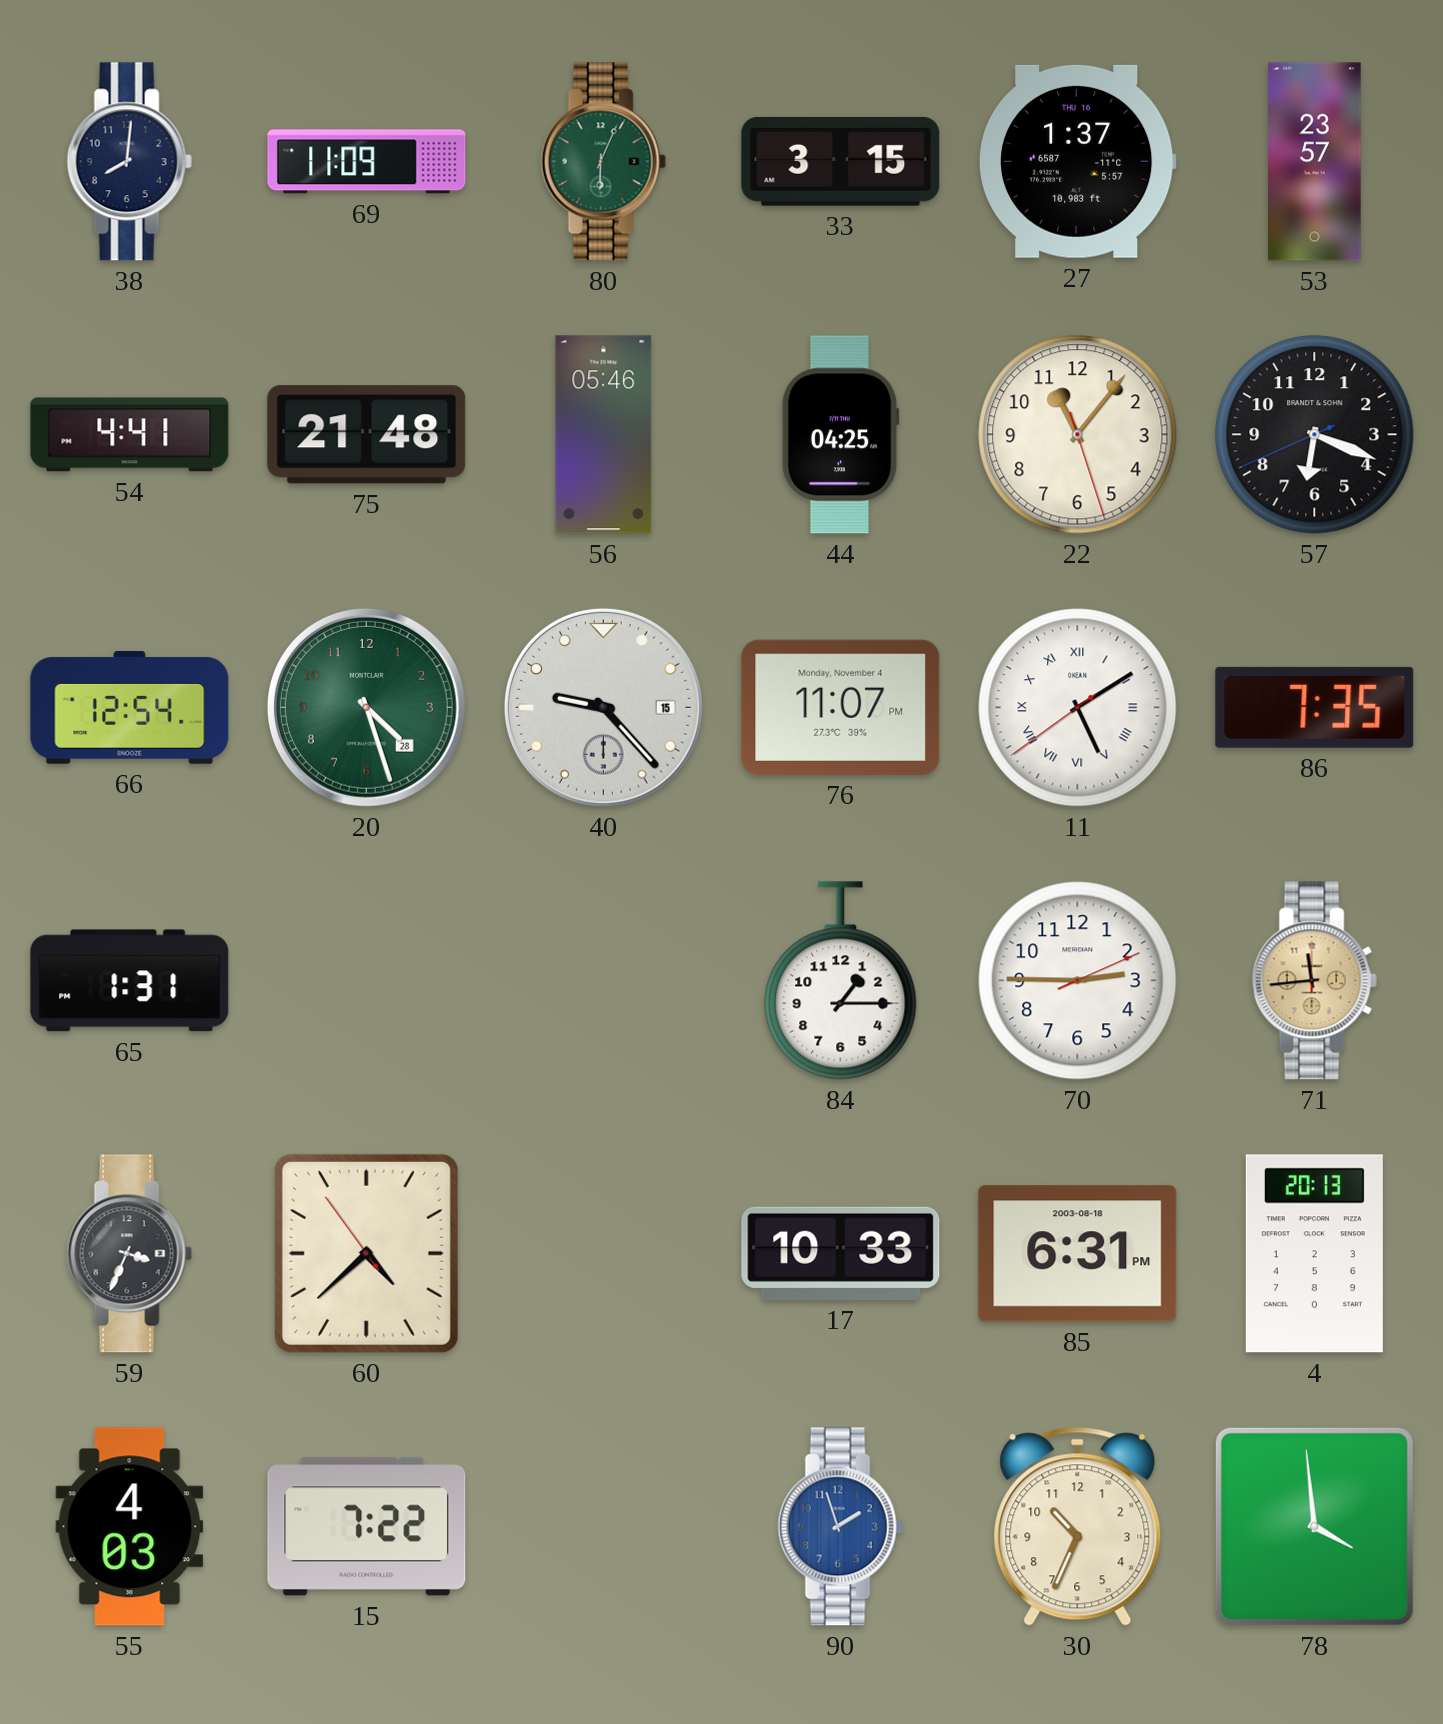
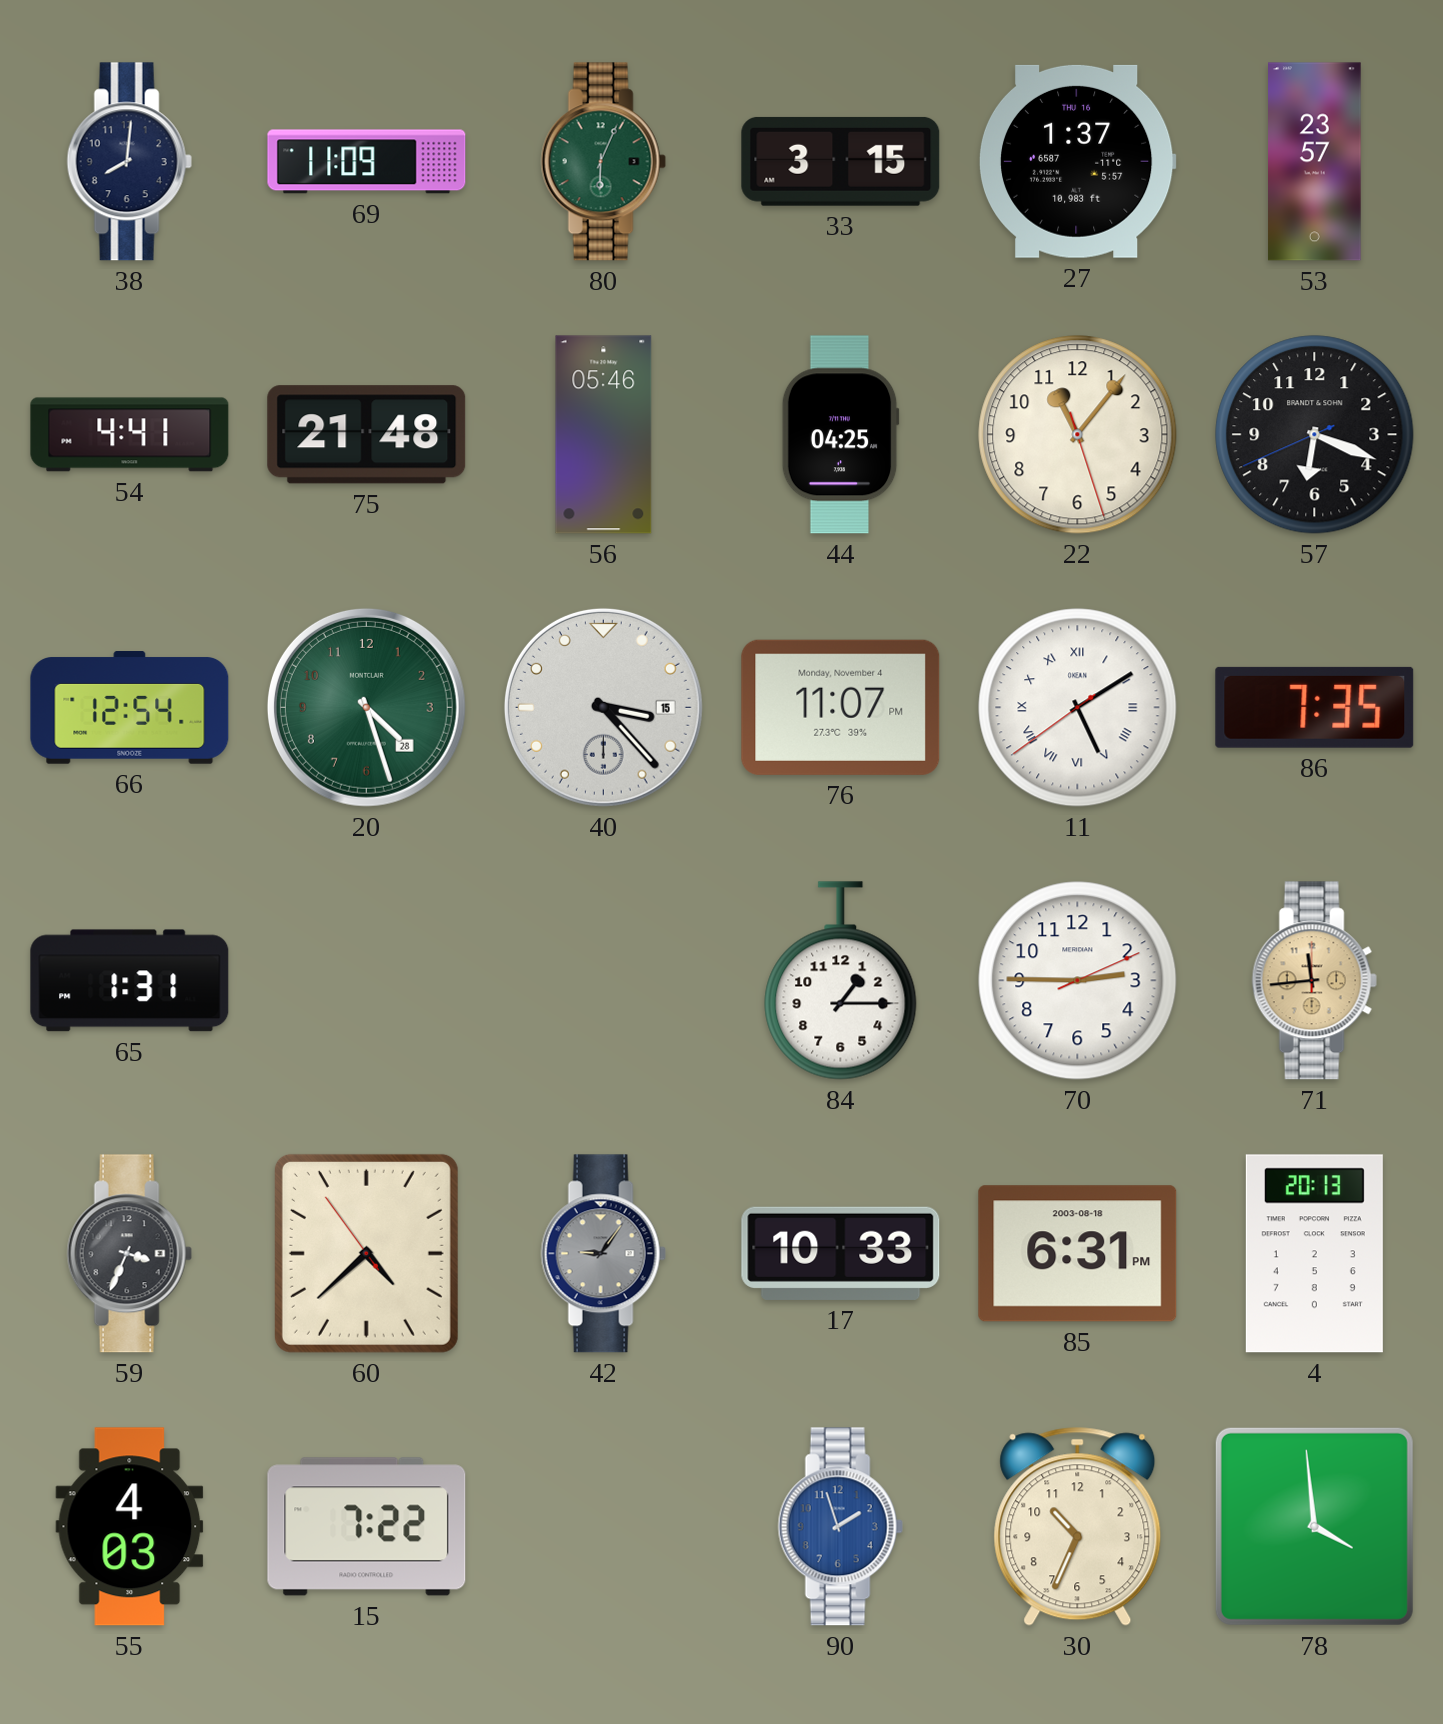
40: 9:23 -> 3:23 (603, 707)
42: none -> 9:06 (603, 1254)
